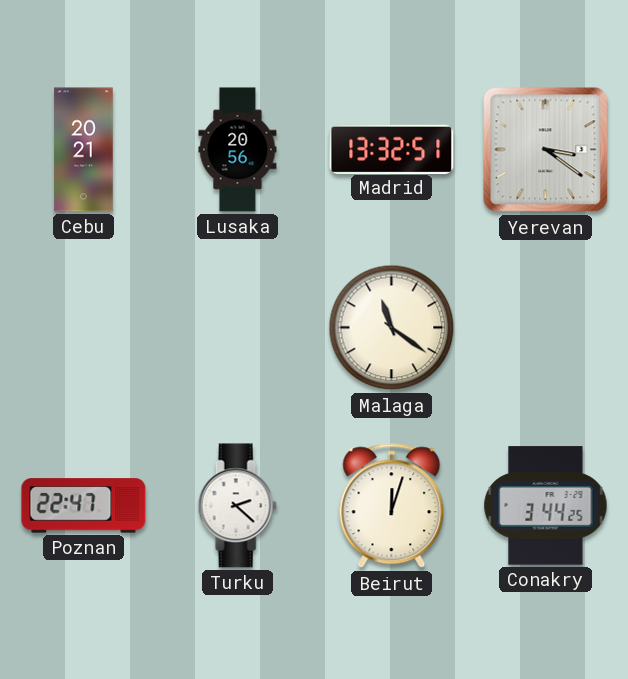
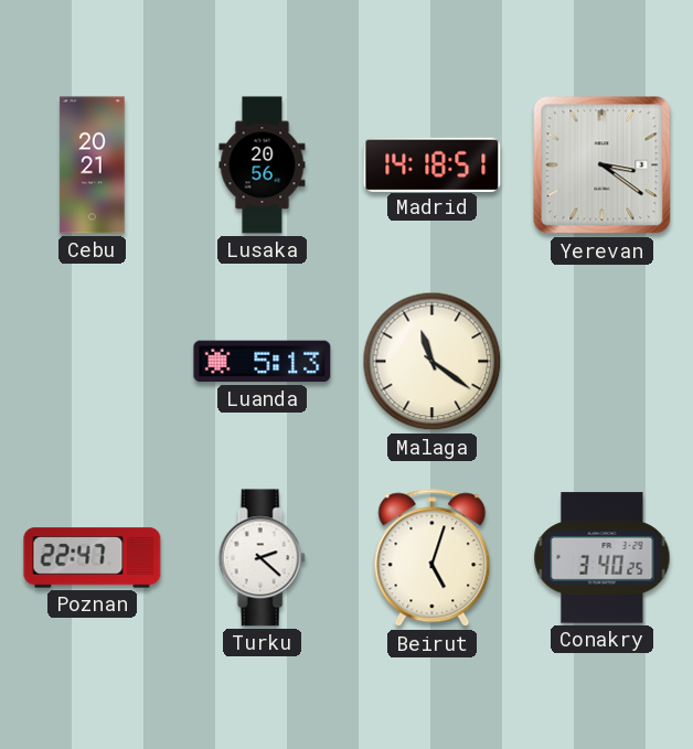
Madrid: 13:32 -> 14:18 (433, 164)
Luanda: none -> 5:13 (263, 362)
Beirut: 12:03 -> 5:03 (433, 558)
Conakry: 3:44 -> 3:40 (603, 558)
